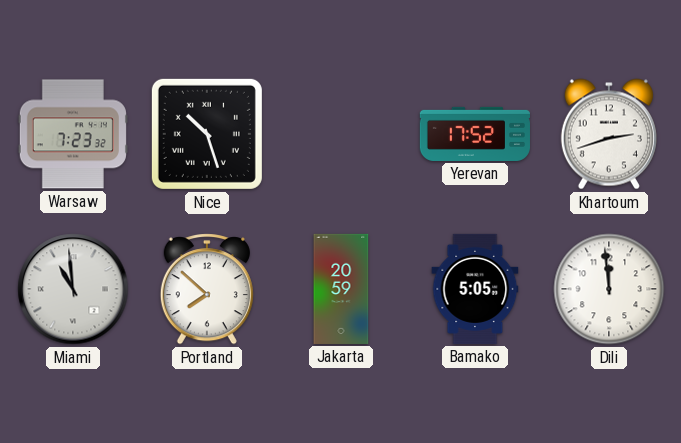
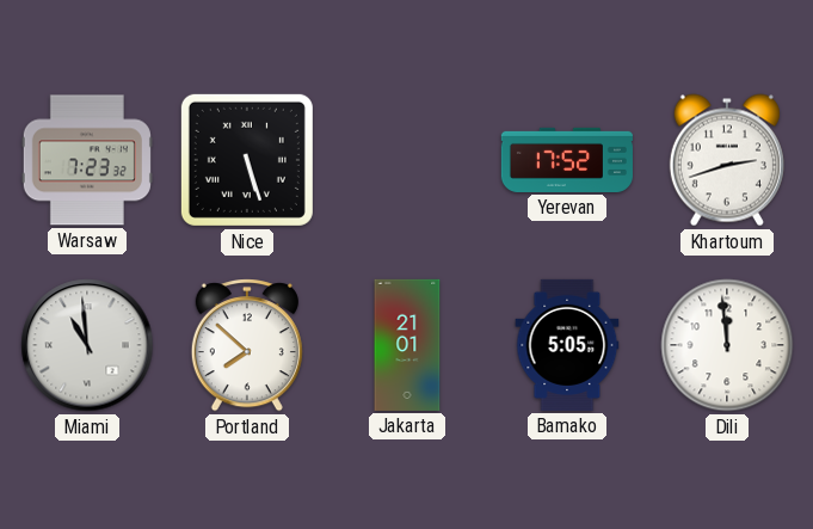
Nice: 10:27 -> 5:27 (247, 160)
Jakarta: 20:59 -> 21:01 (407, 345)
